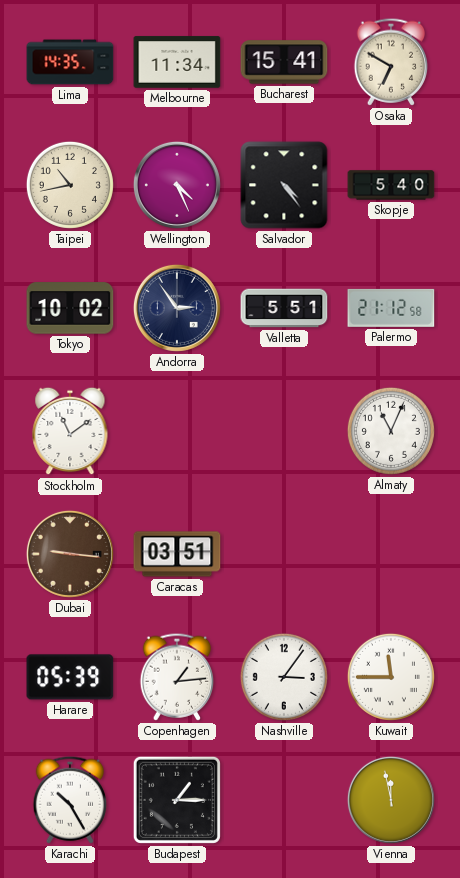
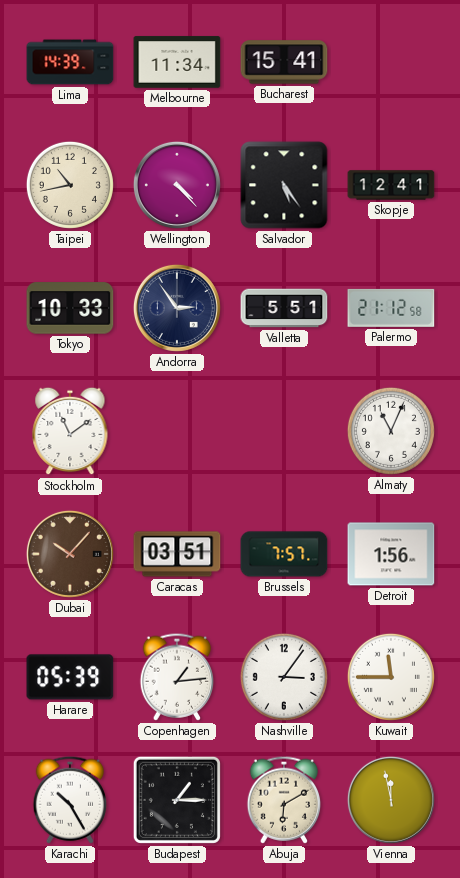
Lima: 14:35 -> 14:39 (70, 62)
Osaka: 6:50 -> none (391, 62)
Wellington: 4:26 -> 4:23 (177, 185)
Salvador: 4:24 -> 5:24 (284, 185)
Skopje: 5:40 -> 12:41 (391, 185)
Tokyo: 10:02 -> 10:33 (70, 308)
Dubai: 9:16 -> 10:07 (70, 554)
Brussels: none -> 7:57 (284, 554)
Detroit: none -> 1:56 (391, 554)
Abuja: none -> 6:10 (284, 800)
